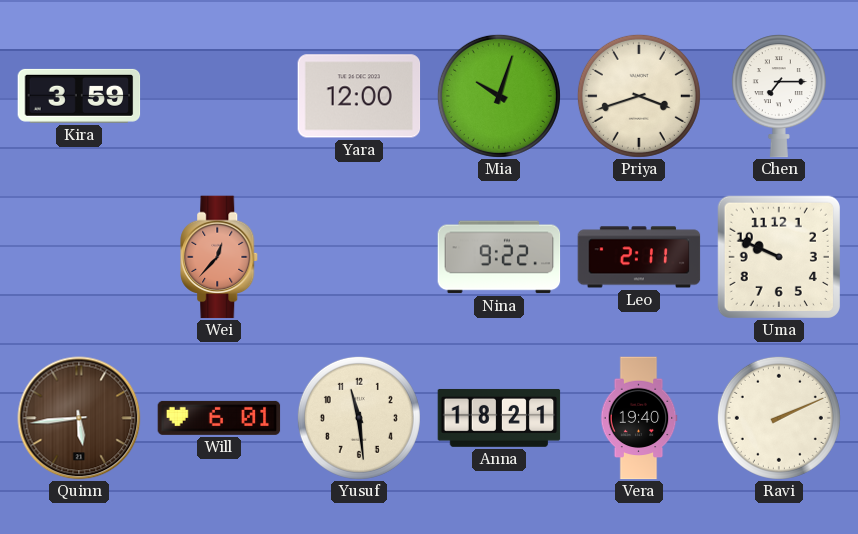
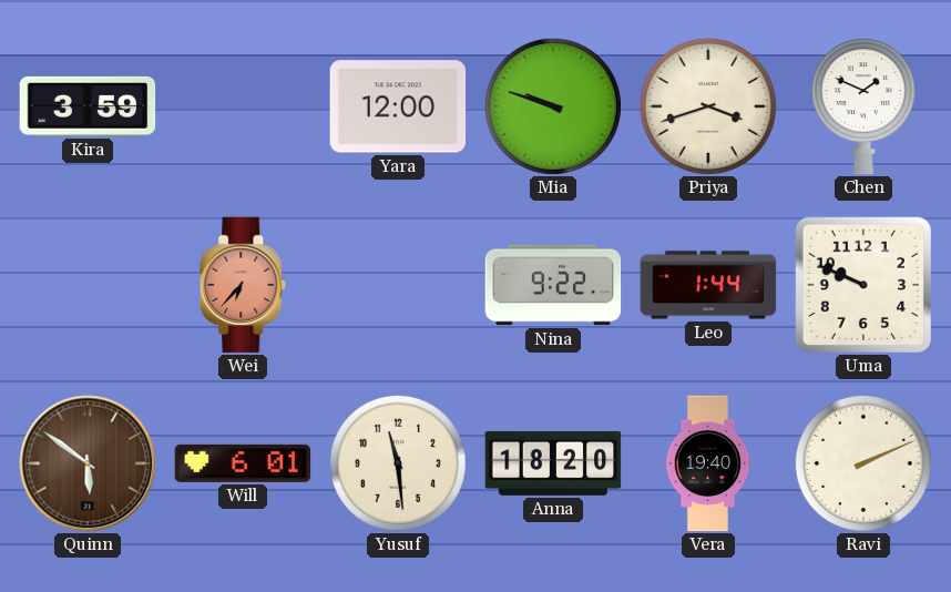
Mia: 10:03 -> 9:48 (553, 106)
Chen: 7:15 -> 1:49 (863, 106)
Wei: 12:37 -> 6:37 (244, 285)
Leo: 2:11 -> 1:44 (708, 285)
Quinn: 5:44 -> 5:51 (88, 463)
Anna: 18:21 -> 18:20 (553, 463)
